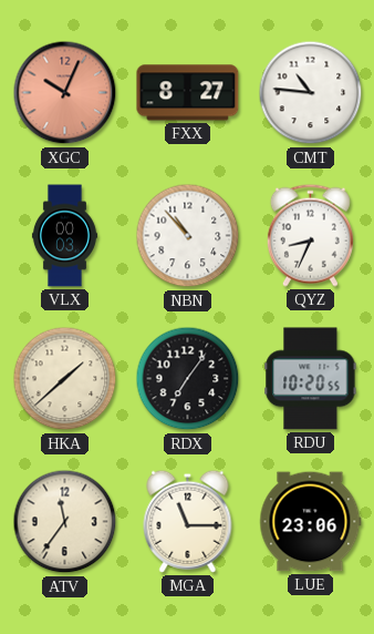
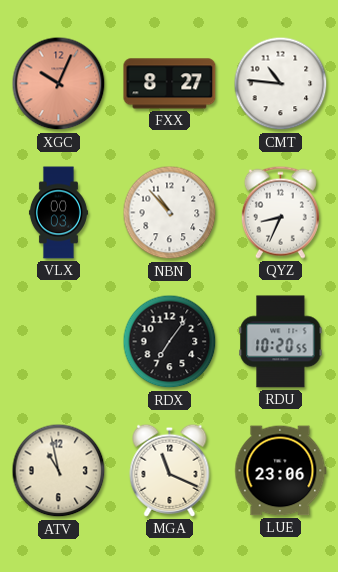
HKA: 1:38 -> none (65, 379)
ATV: 11:36 -> 10:58 (59, 471)
MGA: 11:15 -> 11:19 (170, 470)
